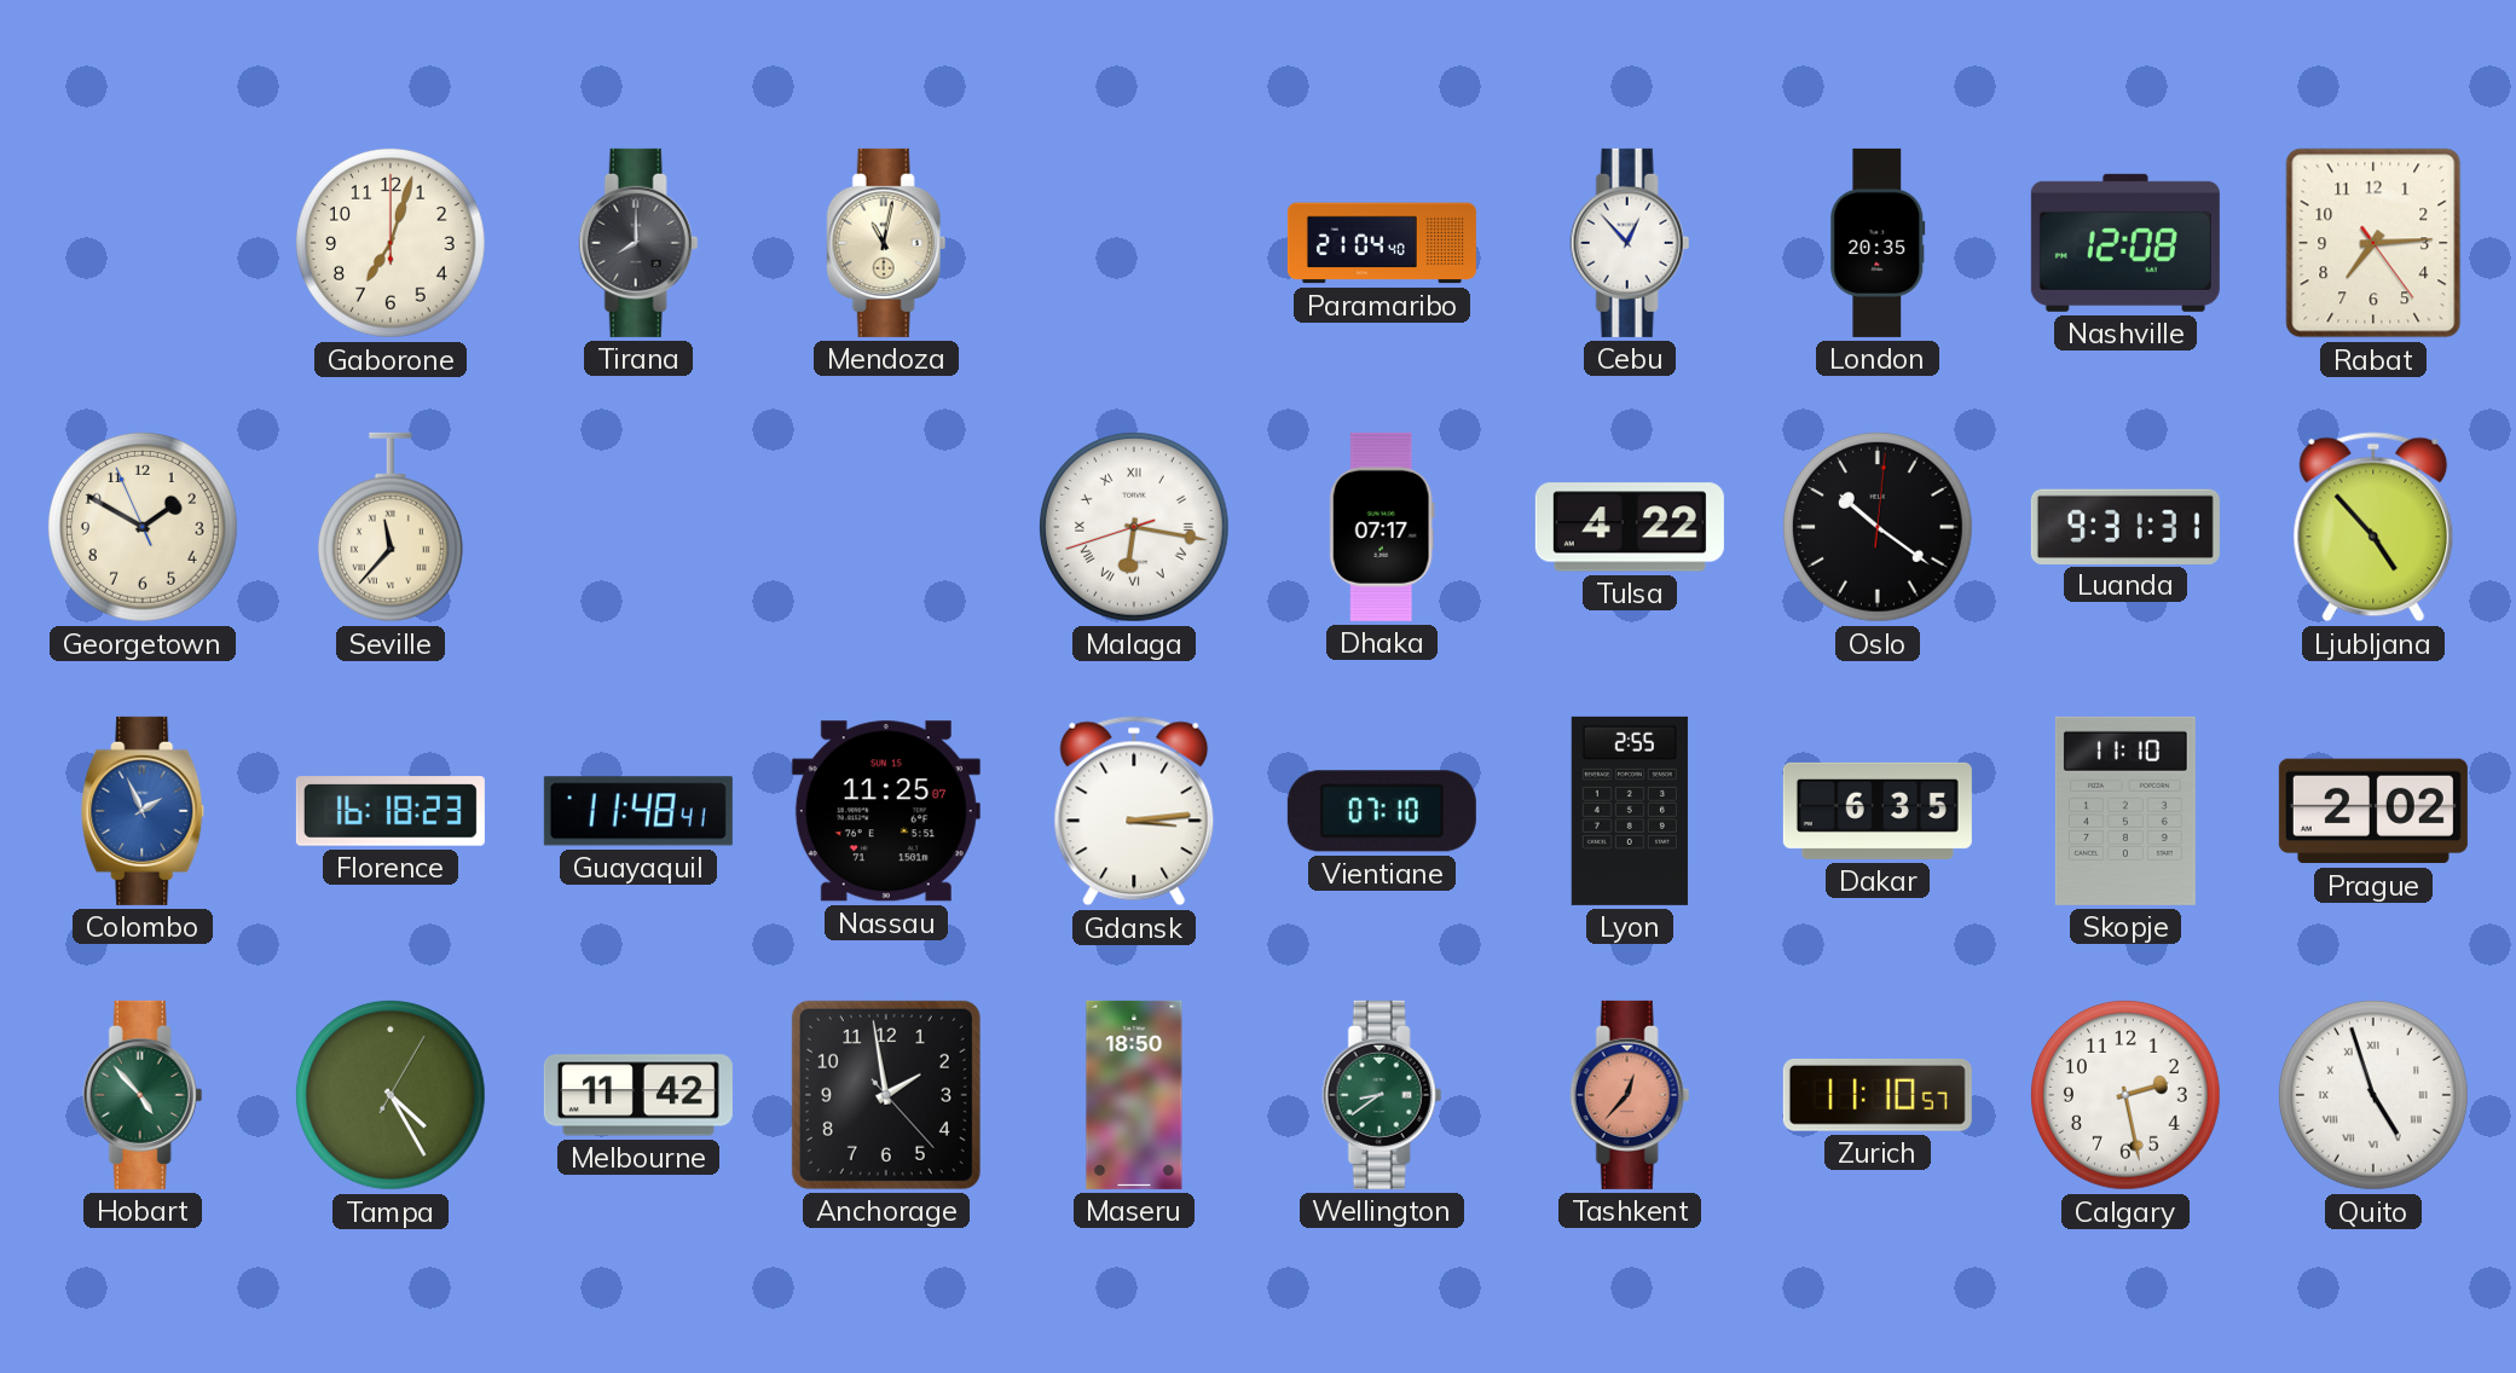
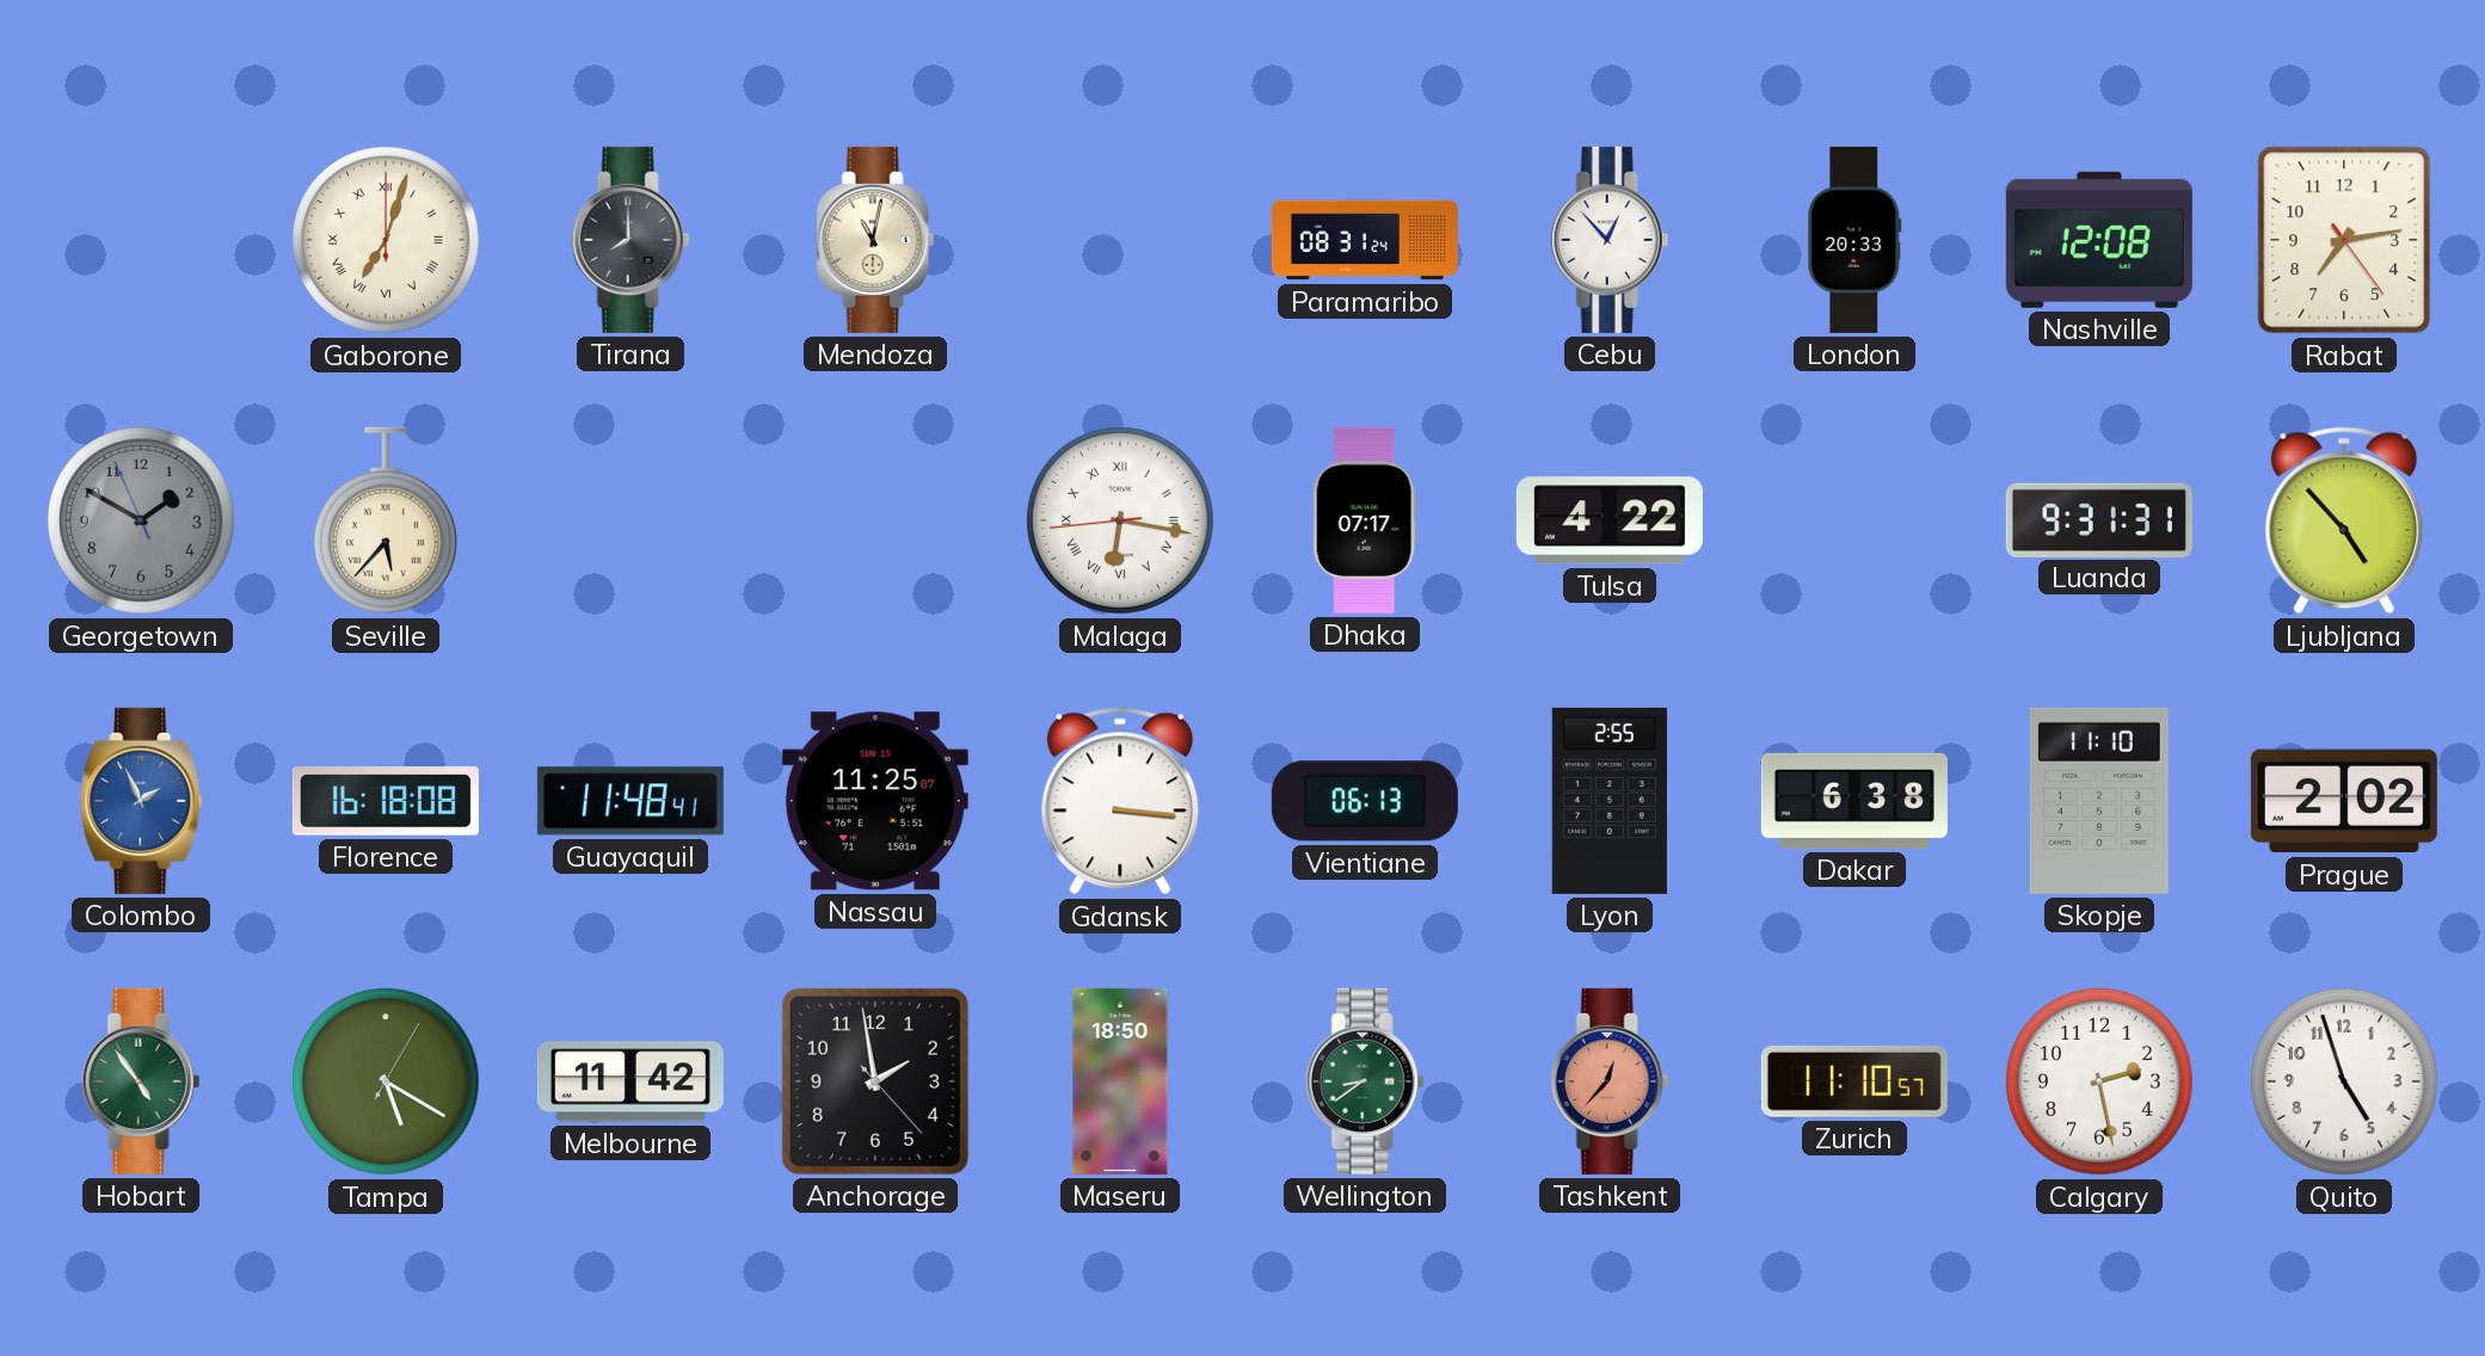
Gaborone numerals: Arabic -> Roman (386, 240)
Paramaribo: 21:04 -> 08:31 (1365, 240)
London: 20:35 -> 20:33 (1854, 240)
Rabat: 7:14 -> 7:13 (2344, 240)
Georgetown dial: cream -> grey (141, 520)
Seville: 11:37 -> 5:37 (386, 520)
Malaga: 6:16:42 -> 6:16:44 (1120, 520)
Oslo: 10:21 -> none (1878, 527)
Florence: 16:18:23 -> 16:18:08 (386, 801)
Gdansk: 3:14 -> 3:16 (1120, 801)
Vientiane: 07:10 -> 06:13 (1365, 801)
Dakar: 6:35 -> 6:38 (1854, 801)
Hobart: 4:53 -> 4:54 (141, 1081)
Tampa: 4:25 -> 5:20 (386, 1081)
Quito numerals: Roman -> Arabic (2344, 1081)
